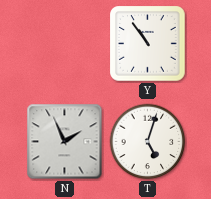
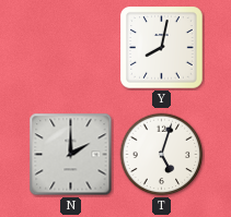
Y: 10:54 -> 8:02 (162, 48)
N: 1:56 -> 2:00 (71, 155)
